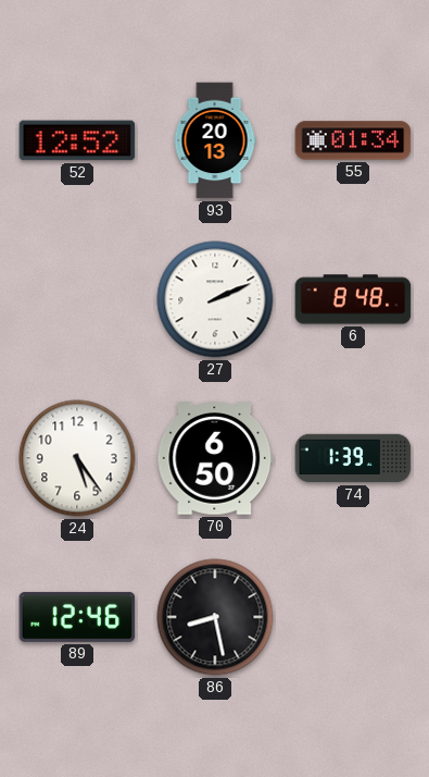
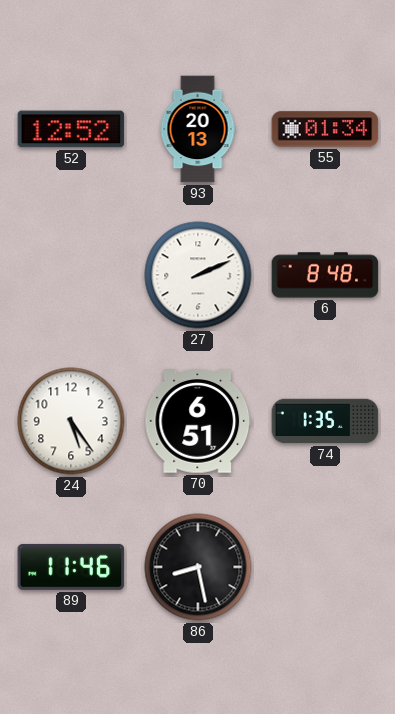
70: 6:50 -> 6:51 (198, 421)
74: 1:39 -> 1:35 (325, 421)
89: 12:46 -> 11:46 (71, 567)
